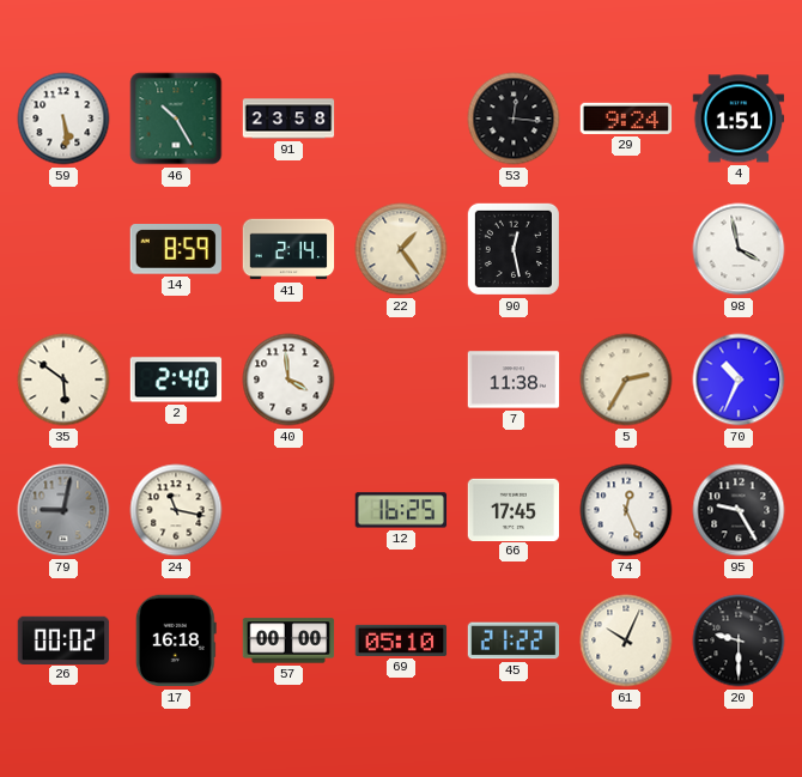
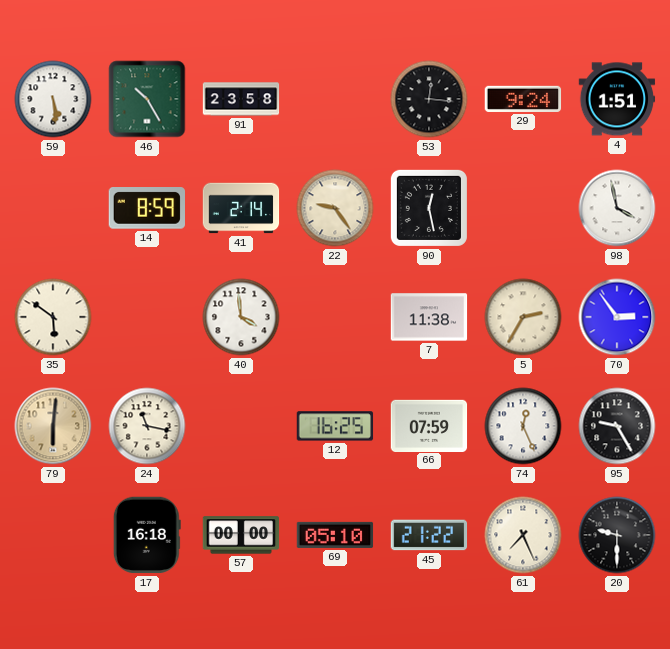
22: 1:24 -> 9:24 (335, 208)
2: 2:40 -> none (176, 380)
70: 10:34 -> 2:54 (617, 317)
79: 9:02 -> 6:01 (53, 426)
79 dial: grey -> champagne (53, 426)
66: 17:45 -> 07:59 (429, 425)
26: 00:02 -> none (63, 639)
61: 10:04 -> 7:26 (523, 535)
